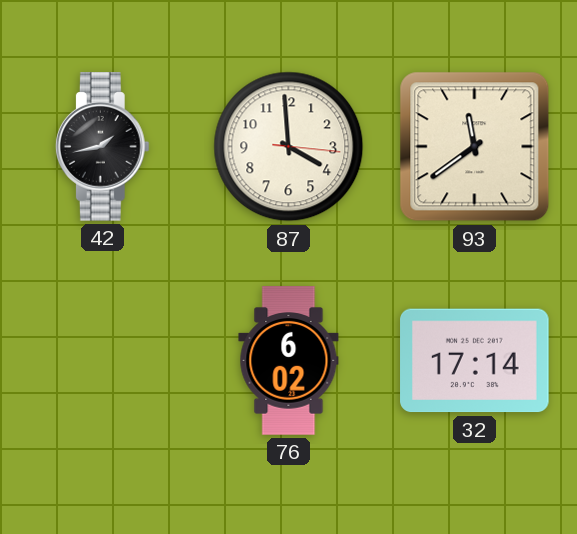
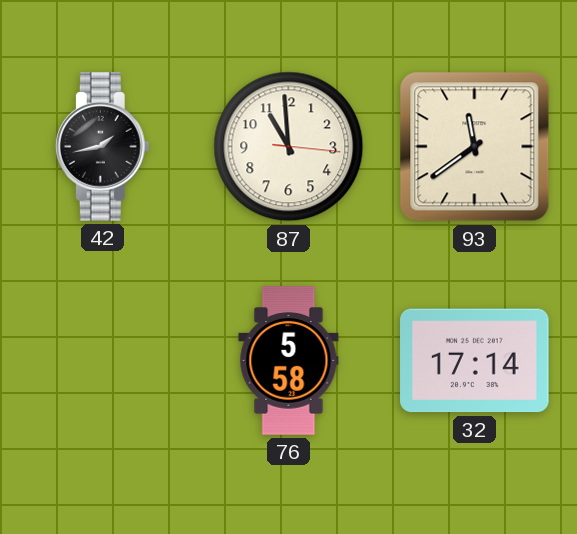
87: 3:59 -> 10:59 (289, 147)
76: 6:02 -> 5:58 (289, 361)
